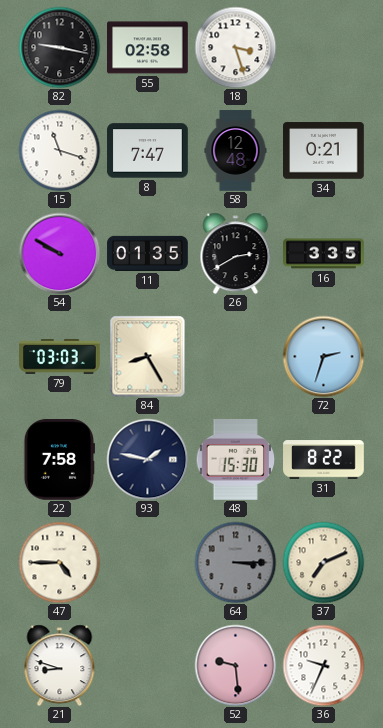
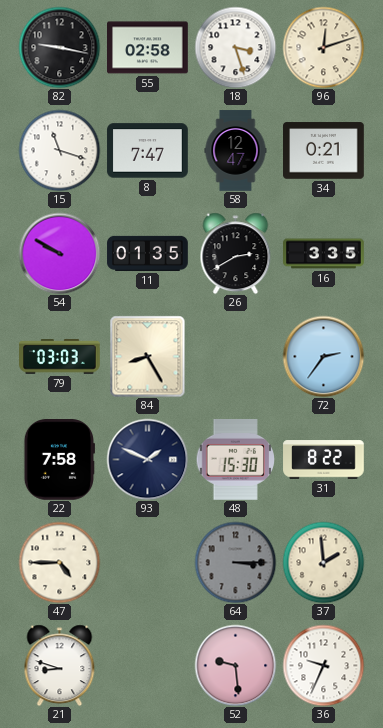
96: none -> 12:12 (323, 47)
58: 12:48 -> 12:47 (236, 151)
72: 2:33 -> 2:36 (323, 356)
93: 1:47 -> 1:49 (147, 459)
37: 7:11 -> 1:59 (323, 562)
